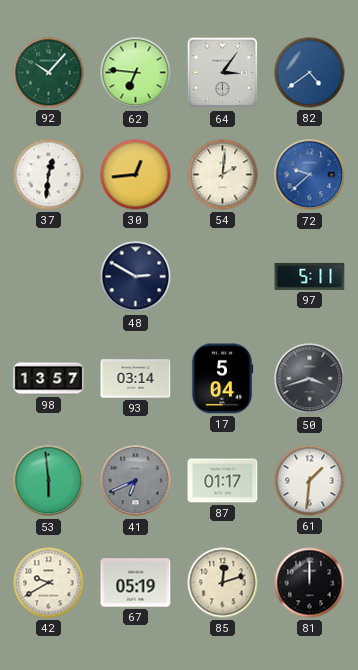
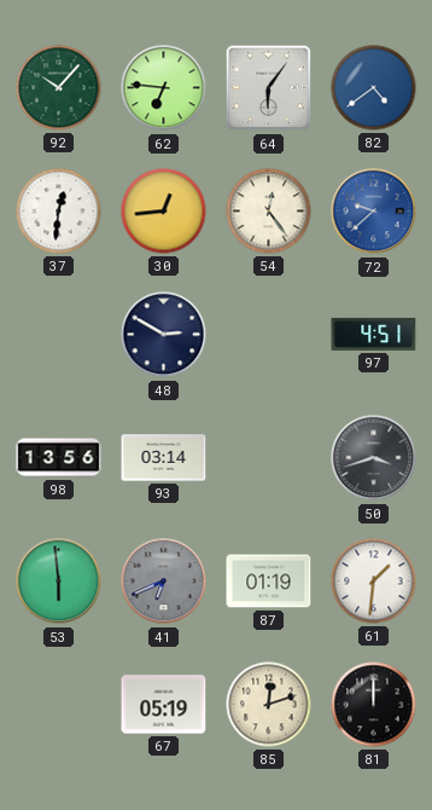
64: 3:06 -> 6:06 (269, 88)
54: 2:01 -> 12:24 (269, 212)
97: 5:11 -> 4:51 (374, 334)
98: 13:57 -> 13:56 (59, 458)
17: 5:04 -> none (222, 379)
87: 01:17 -> 01:19 (269, 582)
42: 9:40 -> none (49, 583)
